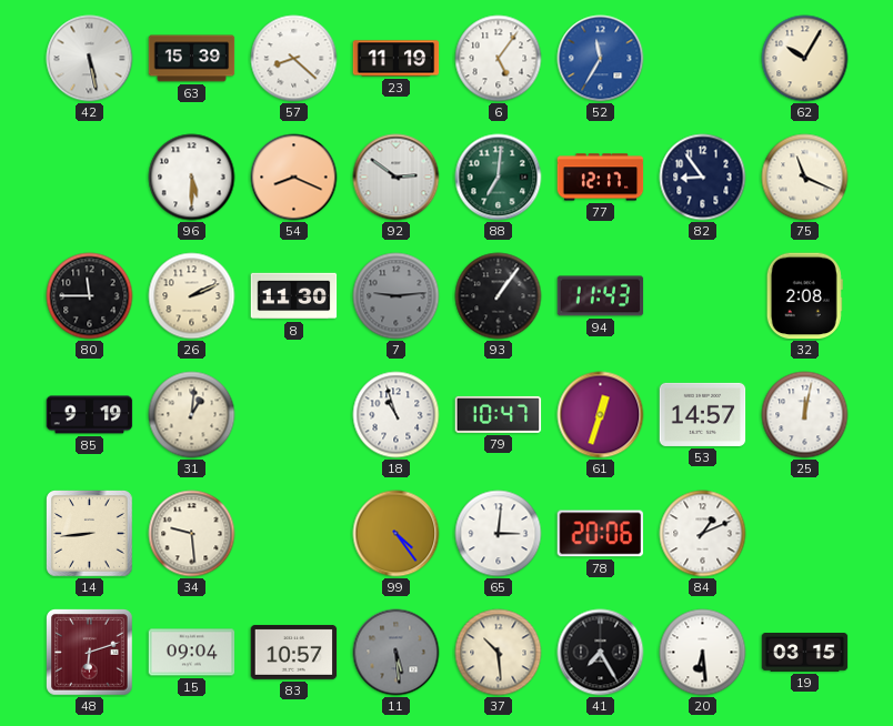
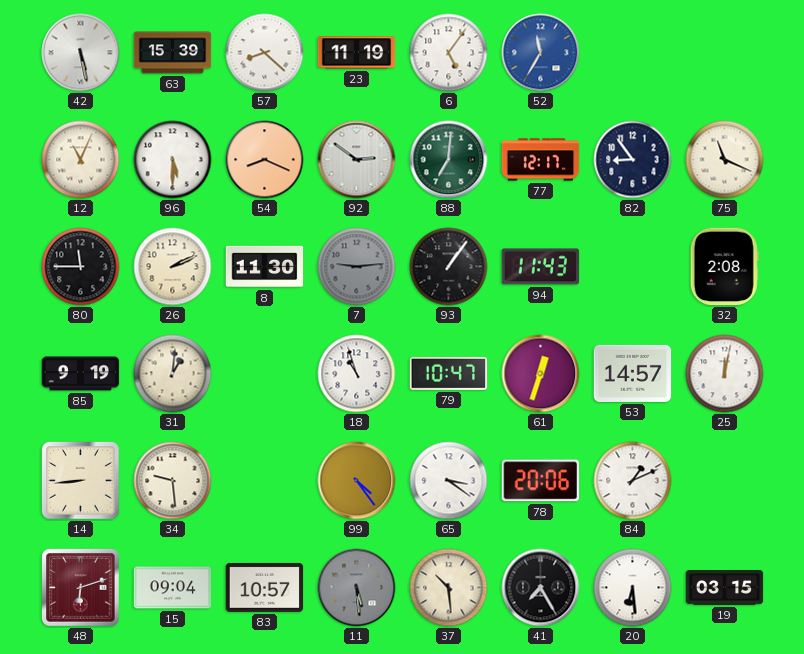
62: 10:05 -> none (805, 59)
12: none -> 11:04 (81, 160)
65: 3:01 -> 3:21 (449, 481)
